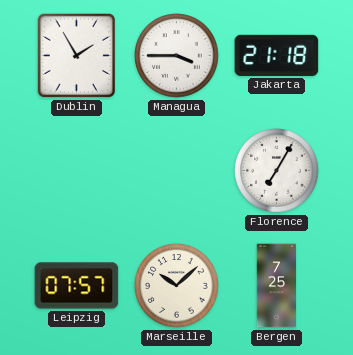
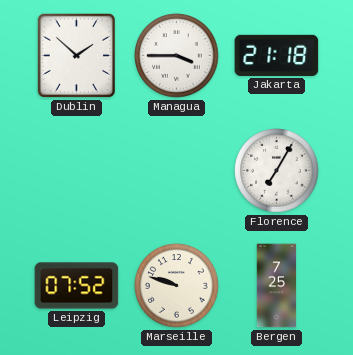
Dublin: 1:55 -> 1:52 (76, 56)
Leipzig: 07:57 -> 07:52 (77, 286)
Marseille: 10:08 -> 9:48 (177, 286)
